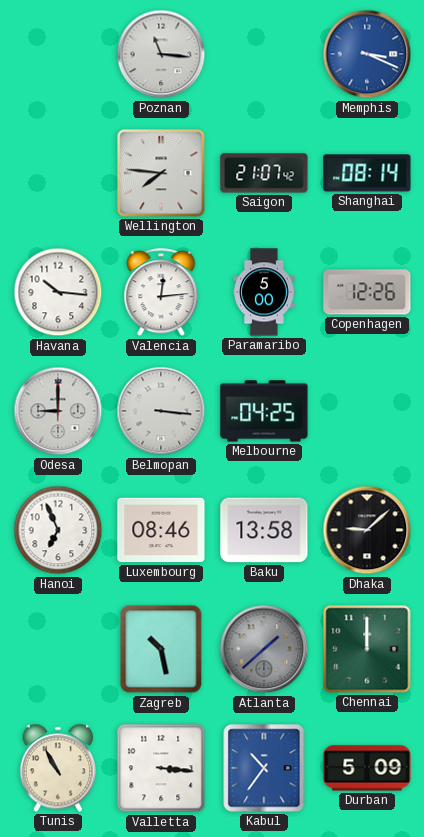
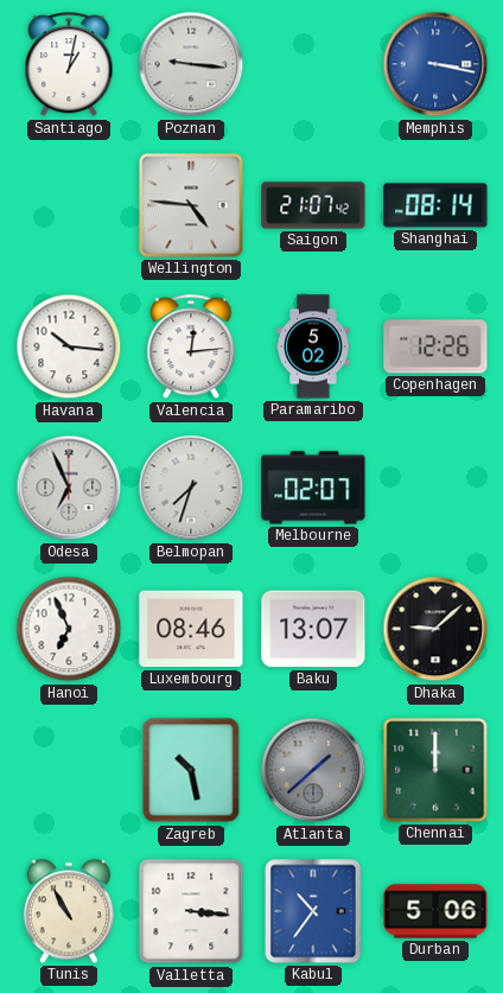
Santiago: none -> 1:02 (69, 65)
Poznan: 11:16 -> 9:16 (191, 64)
Memphis: 3:19 -> 3:17 (435, 64)
Wellington: 7:46 -> 4:46 (191, 205)
Paramaribo: 5:00 -> 5:02 (313, 346)
Odesa: 9:00 -> 6:56 (69, 488)
Belmopan: 3:16 -> 7:33 (191, 488)
Melbourne: 04:25 -> 02:07 (313, 488)
Baku: 13:58 -> 13:07 (313, 629)
Durban: 5:09 -> 5:06 (435, 911)
